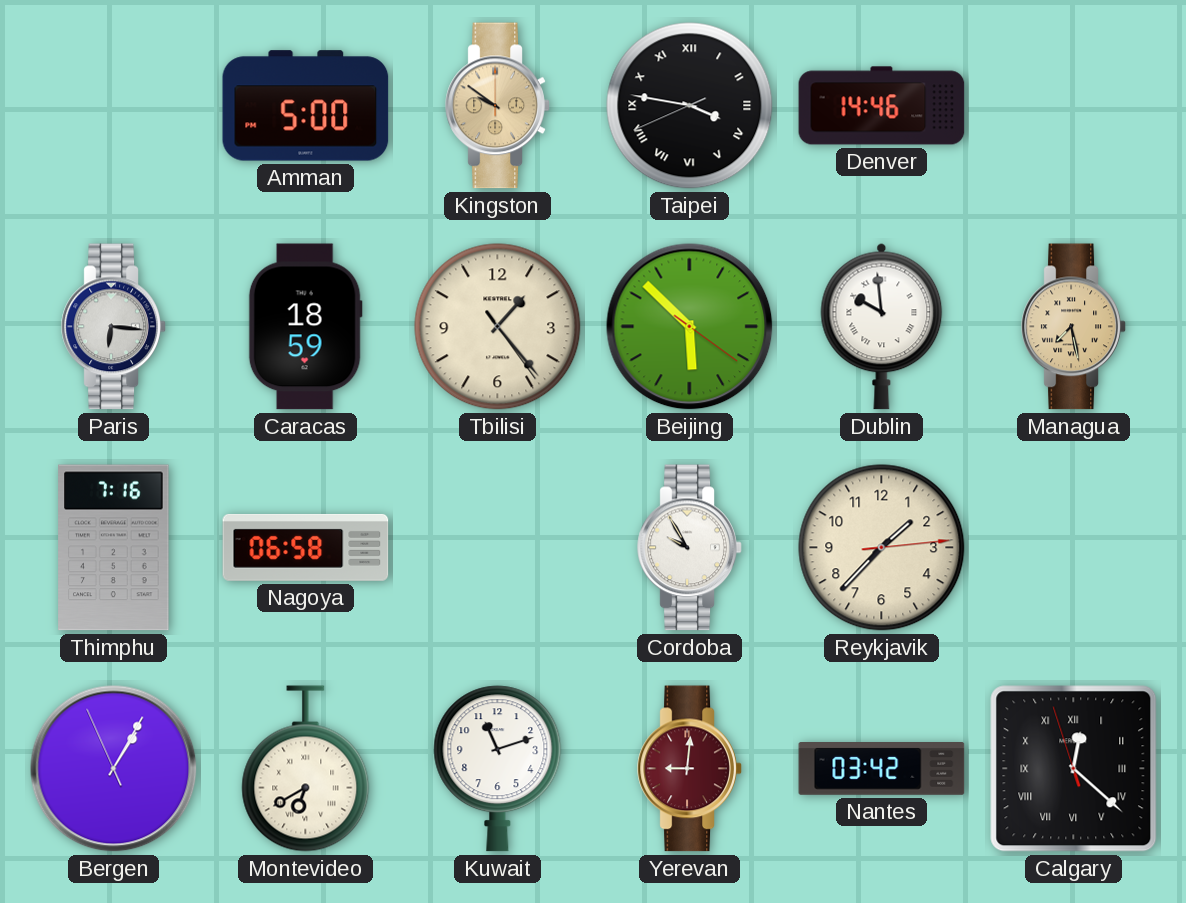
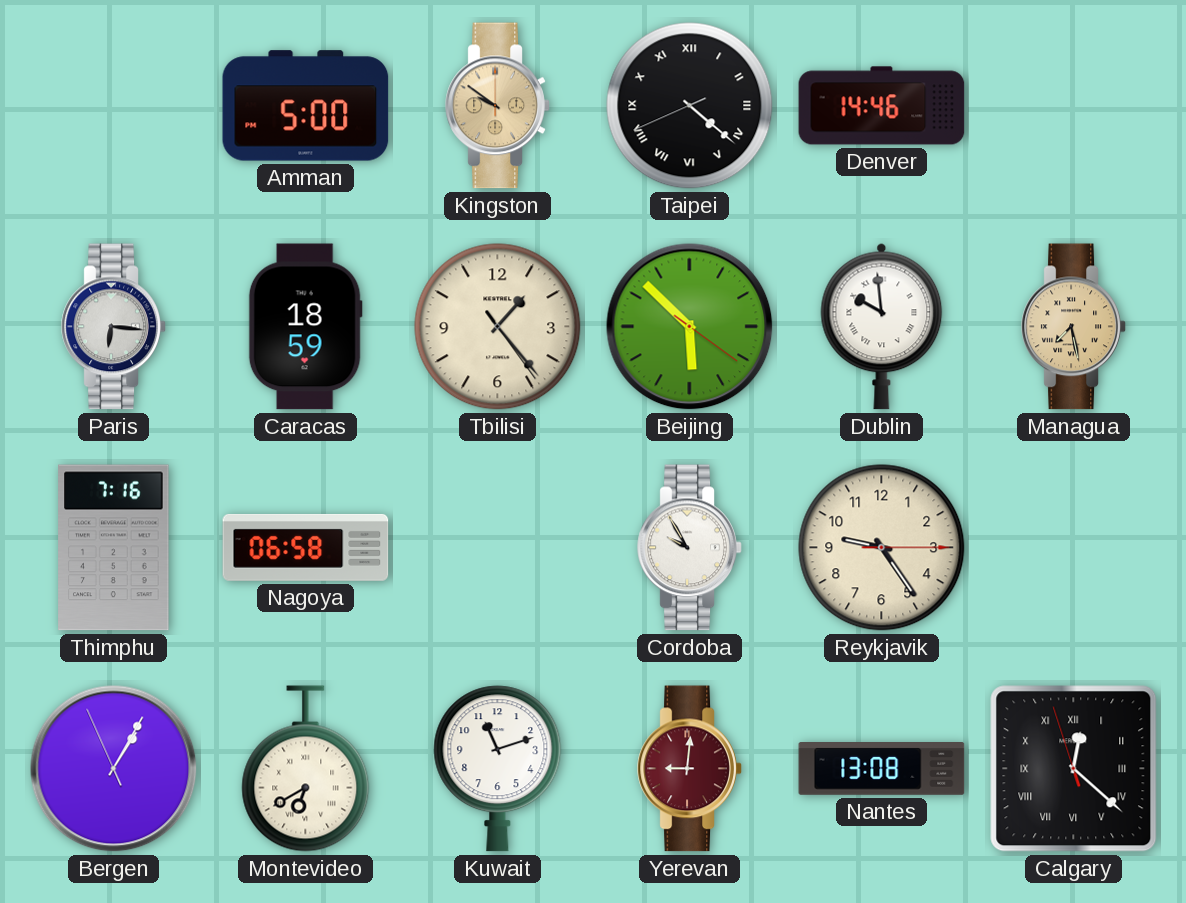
Taipei: 3:46 -> 4:21 (690, 106)
Reykjavik: 1:37 -> 9:24 (882, 548)
Nantes: 03:42 -> 13:08 (882, 769)
